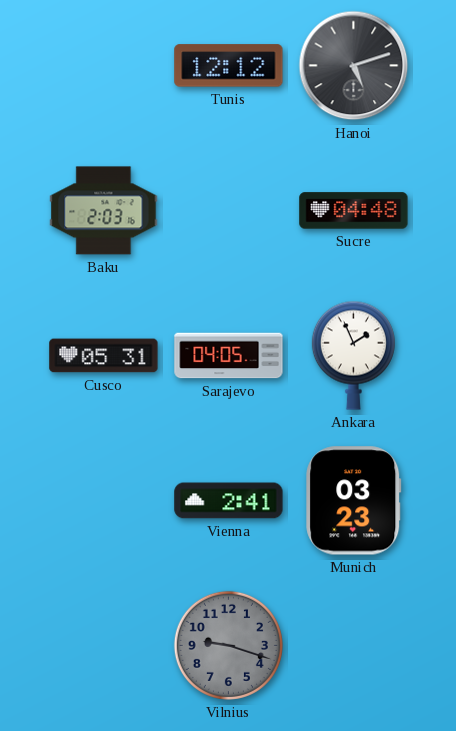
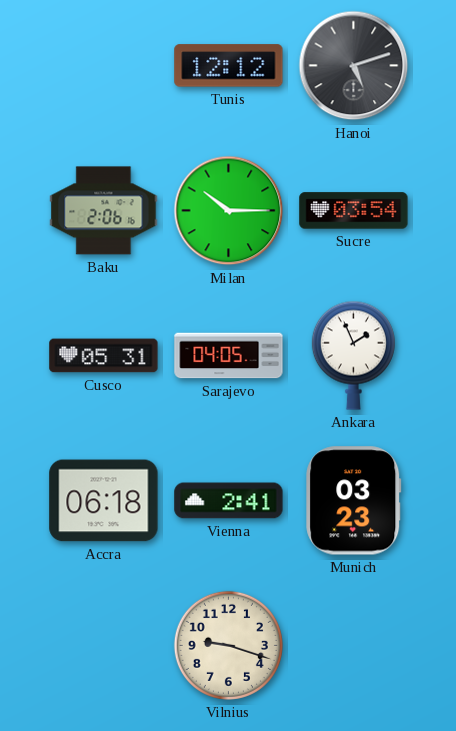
Baku: 2:03 -> 2:06 (104, 211)
Milan: none -> 10:15 (229, 211)
Sucre: 04:48 -> 03:54 (354, 211)
Accra: none -> 06:18 (104, 501)
Vilnius dial: grey -> cream (228, 645)
